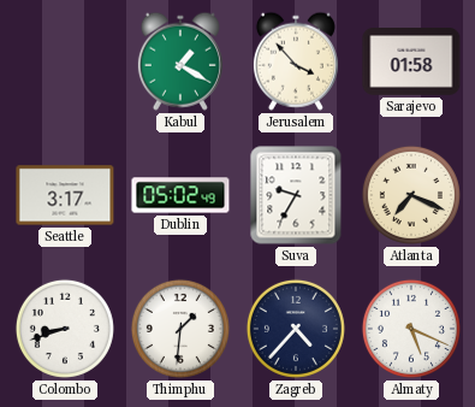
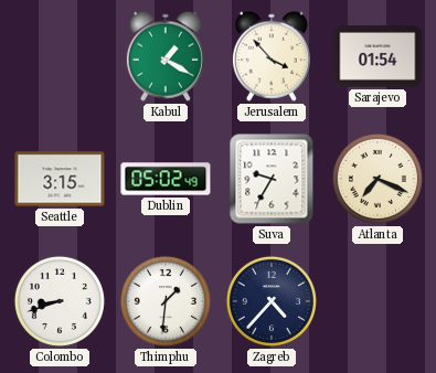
Sarajevo: 01:58 -> 01:54 (377, 57)
Seattle: 3:17 -> 3:15 (60, 179)
Almaty: 5:19 -> none (411, 329)
